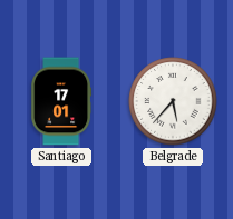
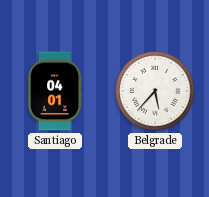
Santiago: 17:01 -> 04:01 (55, 91)
